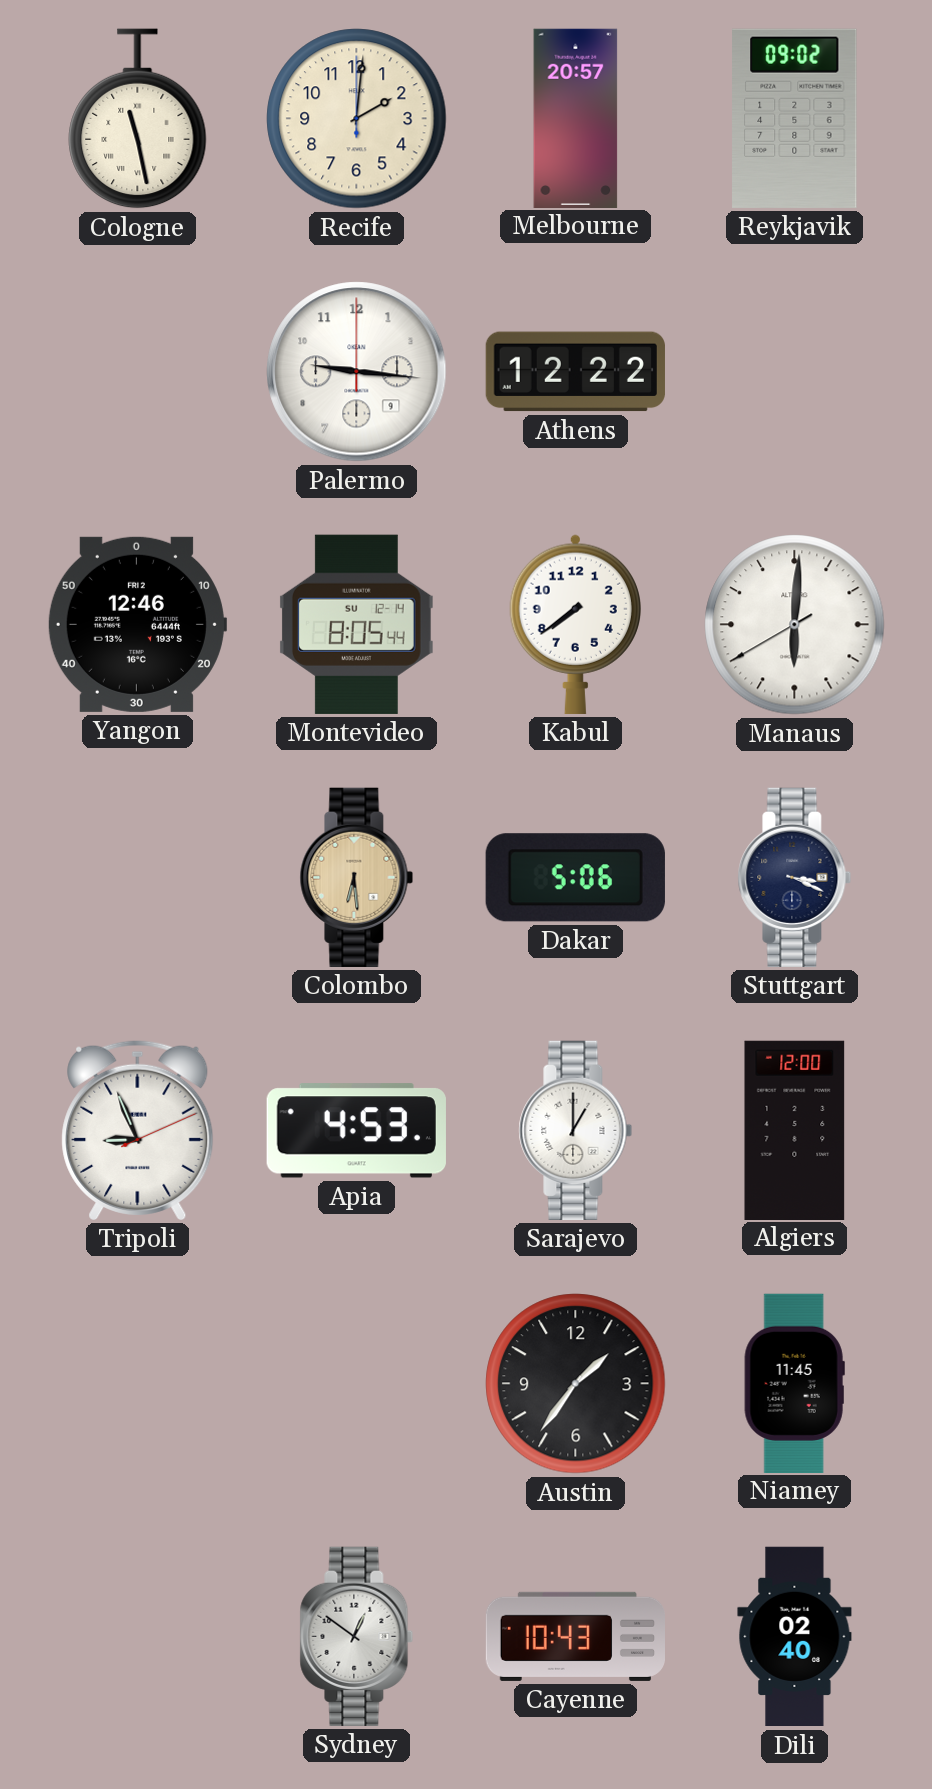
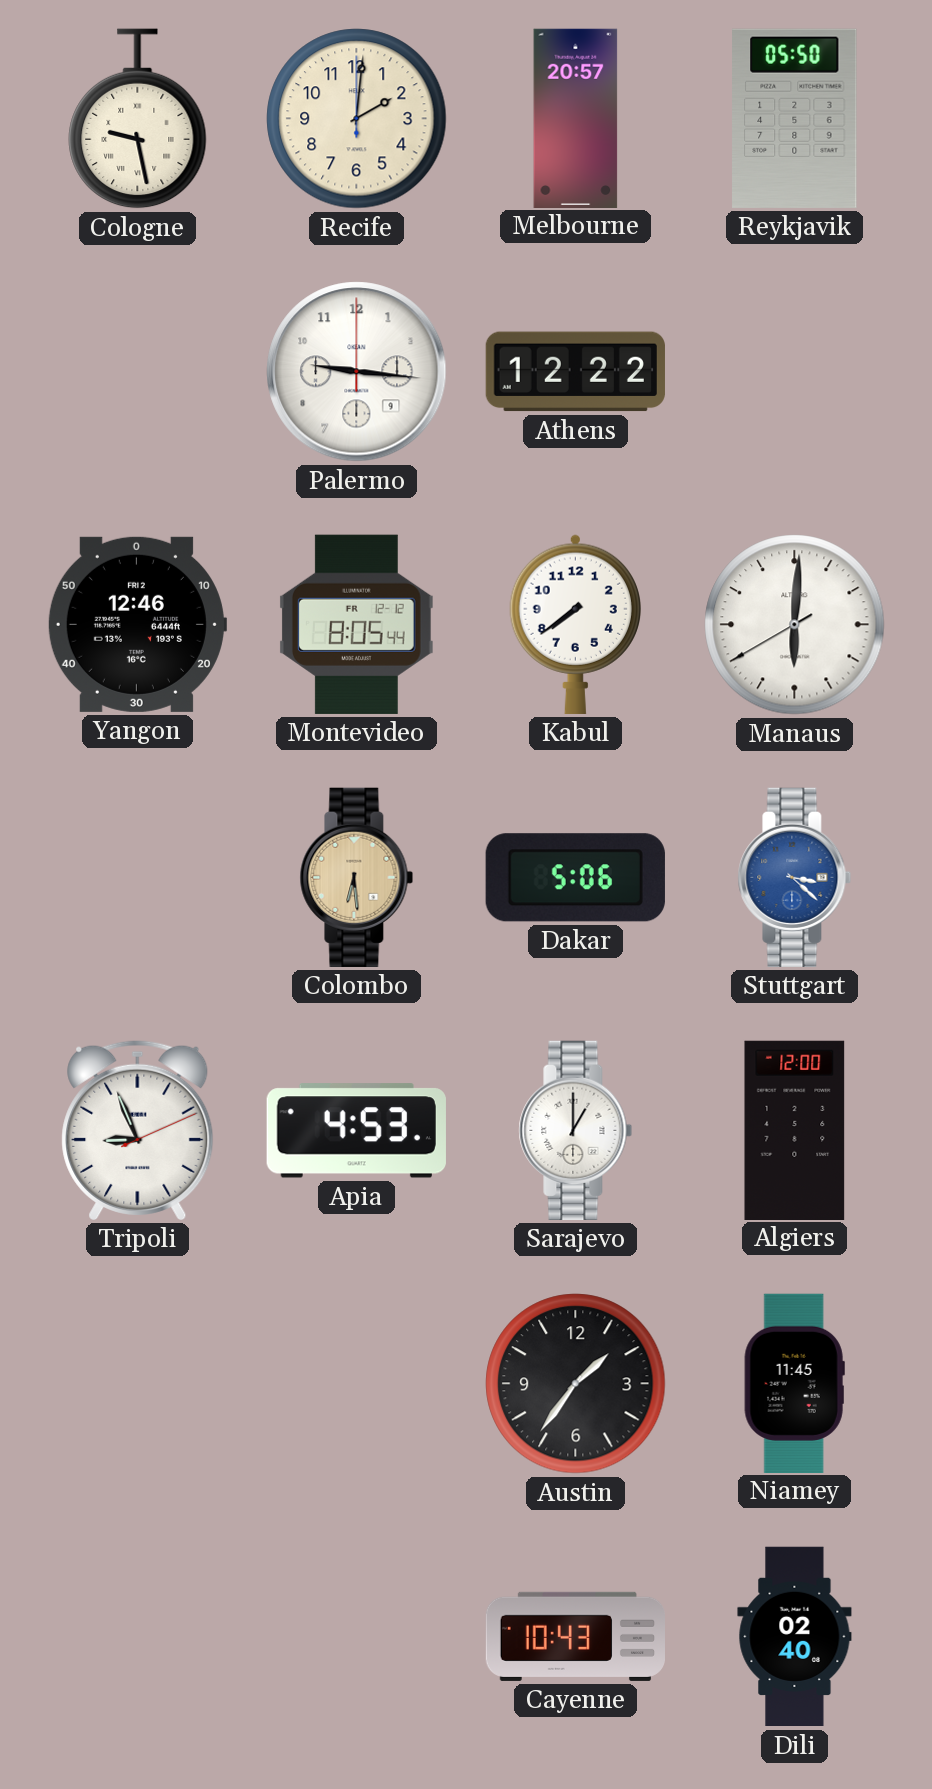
Cologne: 11:28 -> 9:28 (138, 119)
Reykjavik: 09:02 -> 05:50 (795, 118)
Montevideo date: SU 12-14 -> FR 12-12 (356, 624)
Stuttgart: 3:19 -> 3:22 (795, 877)
Stuttgart dial: navy -> blue (795, 877)
Sydney: 12:51 -> none (357, 1636)
